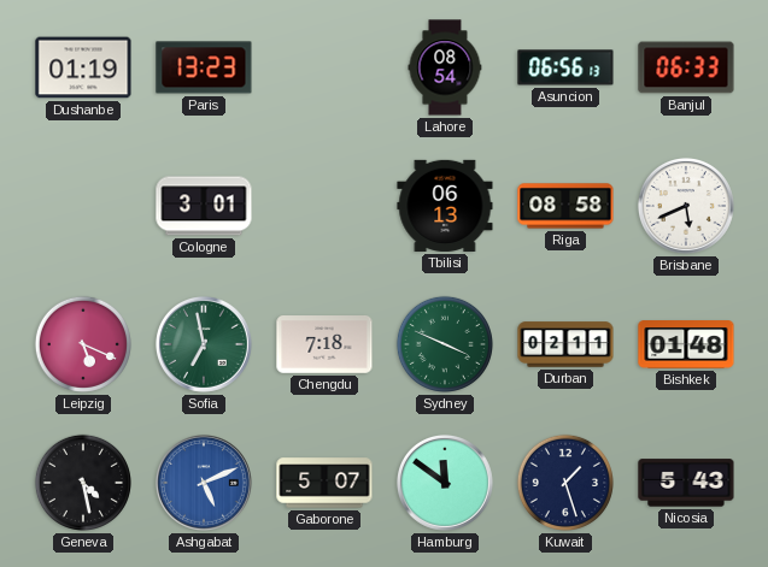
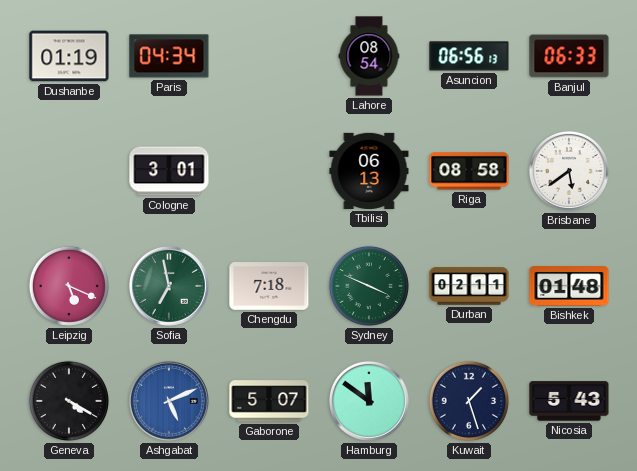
Paris: 13:23 -> 04:34 (169, 56)
Brisbane: 5:41 -> 5:39 (569, 171)
Geneva: 4:28 -> 4:20 (69, 401)
